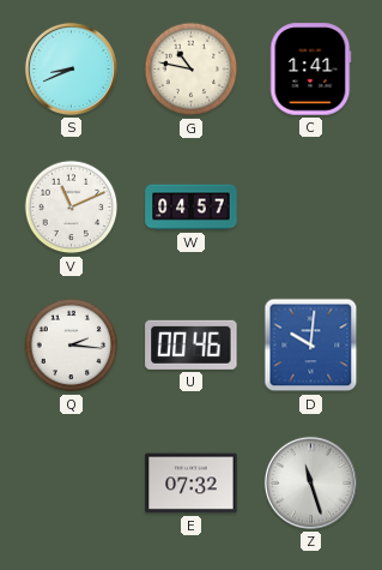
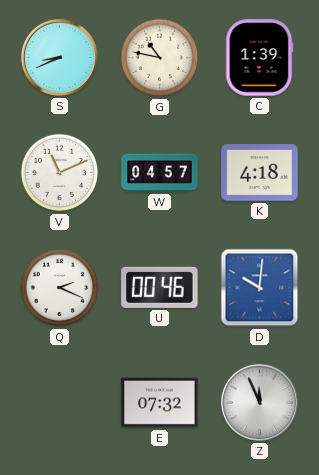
C: 1:41 -> 1:39 (259, 58)
K: none -> 4:18 (260, 173)
Q: 2:16 -> 2:19 (60, 288)
Z: 11:27 -> 11:56 (259, 402)
